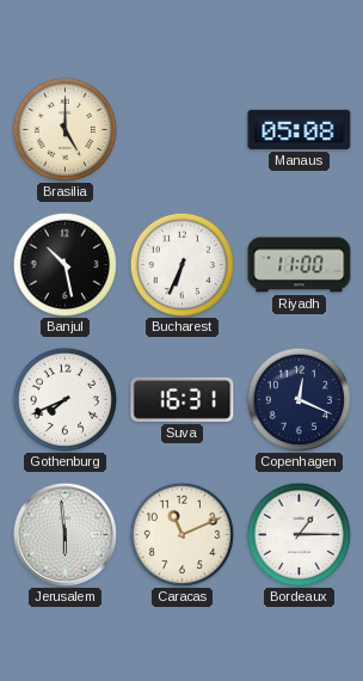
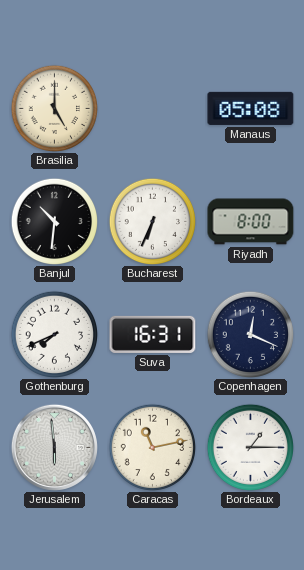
Banjul: 10:28 -> 10:31 (54, 221)
Riyadh: 11:00 -> 8:00 (251, 222)
Caracas: 11:11 -> 11:13 (152, 447)
